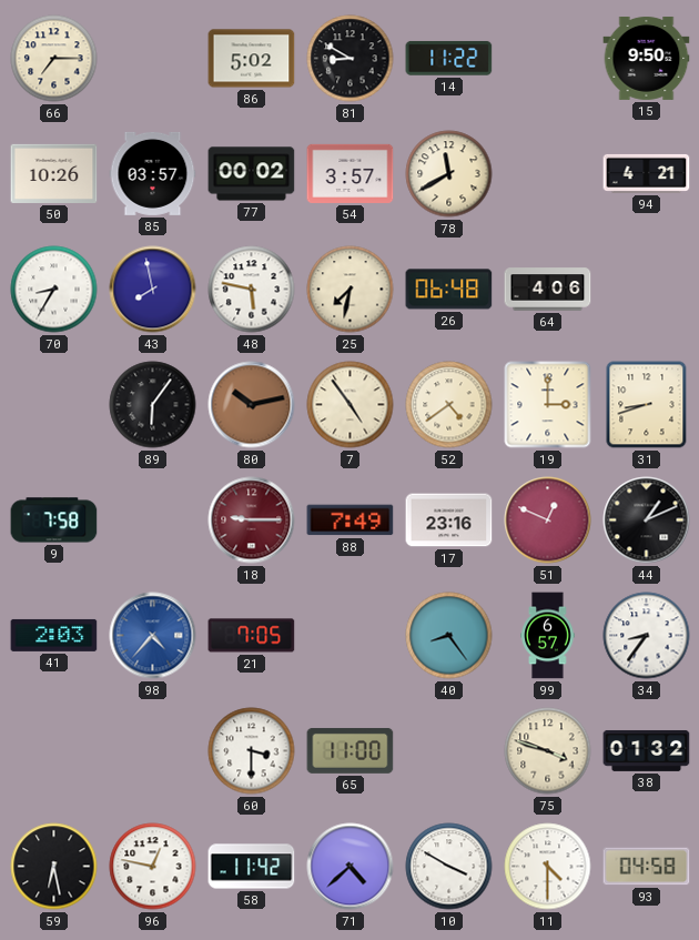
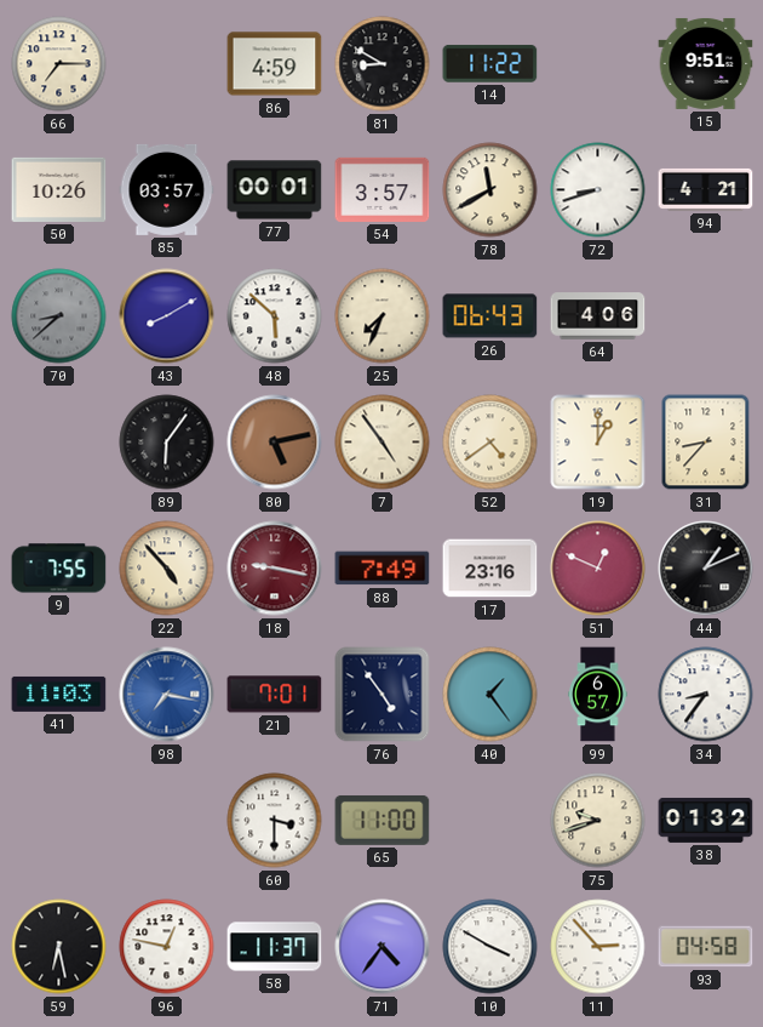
86: 5:02 -> 4:59 (275, 64)
15: 9:50 -> 9:51 (706, 63)
77: 00:02 -> 00:01 (275, 190)
72: none -> 8:42 (598, 190)
70: 8:35 -> 8:38 (59, 316)
70 dial: white -> grey (59, 316)
43: 7:58 -> 8:10 (167, 316)
48: 5:47 -> 5:52 (275, 316)
25: 7:32 -> 7:34 (383, 316)
26: 06:48 -> 06:43 (490, 316)
80: 10:13 -> 5:13 (275, 443)
19: 3:00 -> 1:00 (598, 443)
31: 8:42 -> 8:37 (706, 443)
9: 7:58 -> 7:55 (59, 569)
22: none -> 4:53 (167, 569)
18: 9:15 -> 9:17 (275, 569)
41: 2:03 -> 11:03 (59, 694)
98: 4:37 -> 7:17 (167, 695)
21: 7:05 -> 7:01 (275, 695)
76: none -> 4:54 (383, 695)
40: 8:24 -> 1:24 (490, 695)
75: 3:48 -> 9:42 (598, 821)
58: 11:42 -> 11:37 (275, 947)
71: 4:38 -> 4:36 (383, 947)
11: 4:30 -> 2:53 (598, 947)
